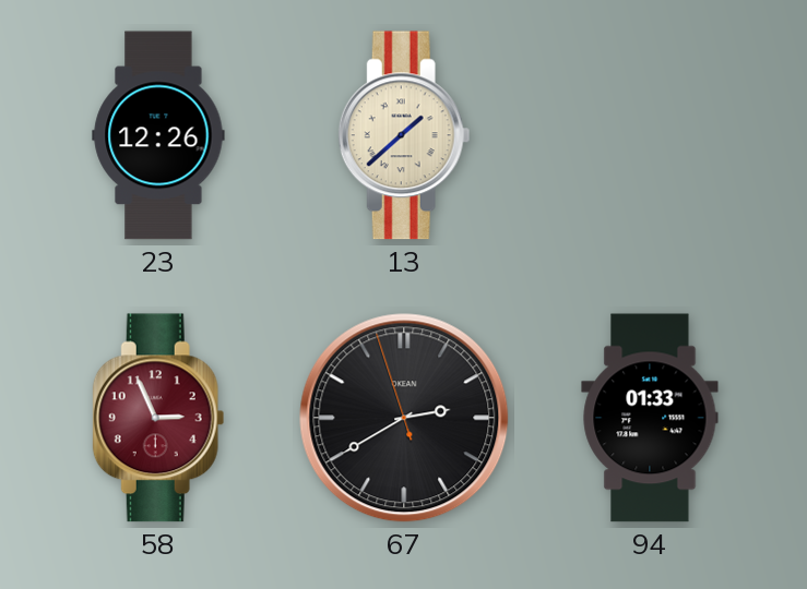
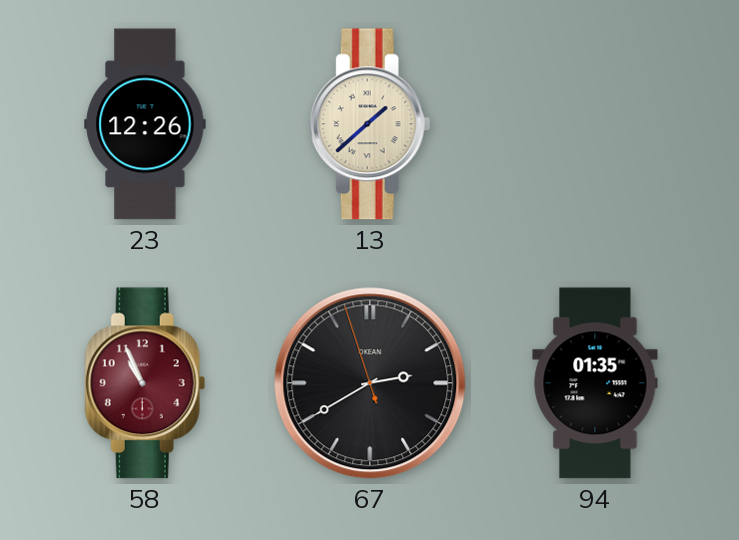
58: 2:56 -> 10:56 (145, 383)
94: 01:33 -> 01:35 (595, 383)
